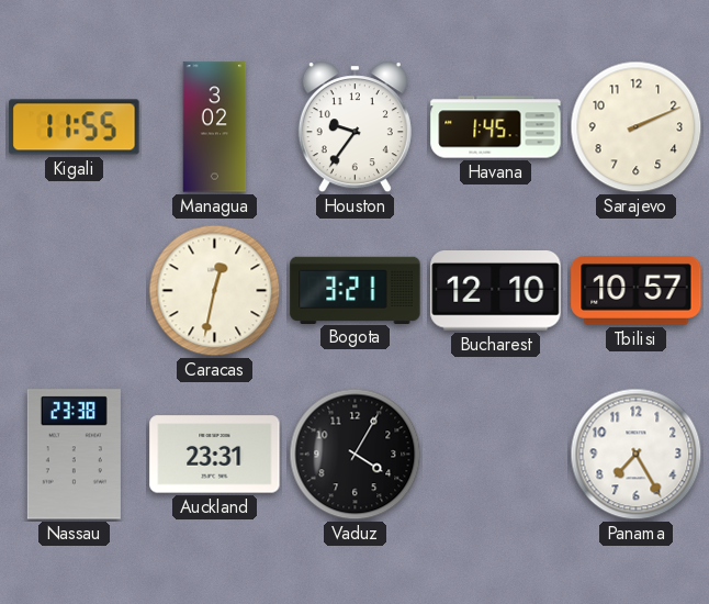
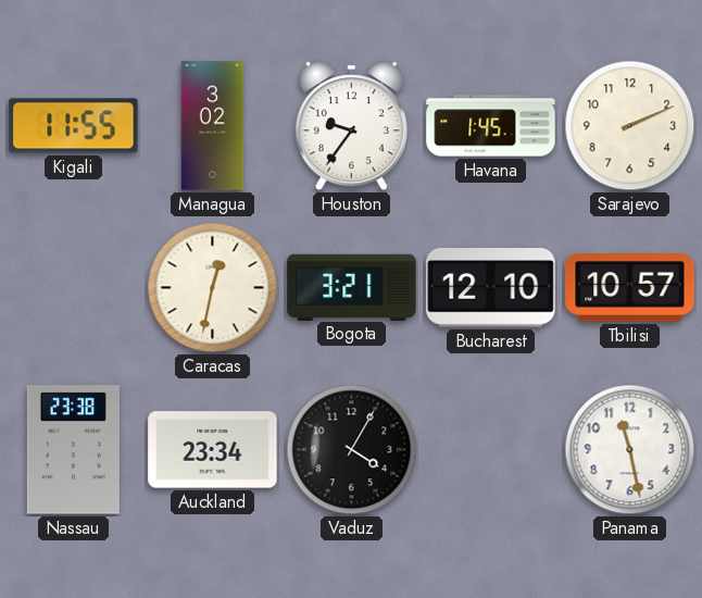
Auckland: 23:31 -> 23:34 (213, 450)
Panama: 7:25 -> 11:28 (630, 450)
